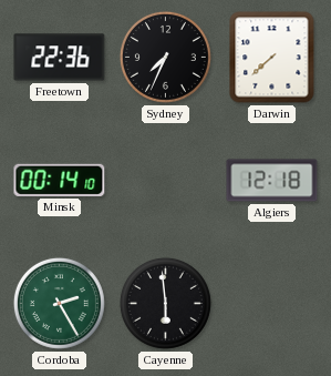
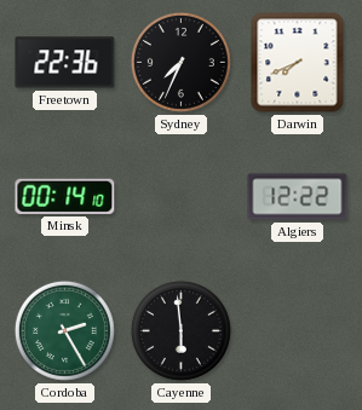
Darwin: 7:38 -> 7:41 (298, 63)
Algiers: 12:18 -> 12:22 (298, 197)
